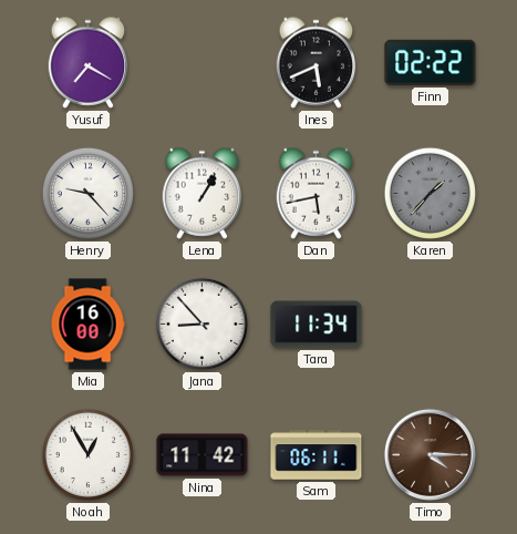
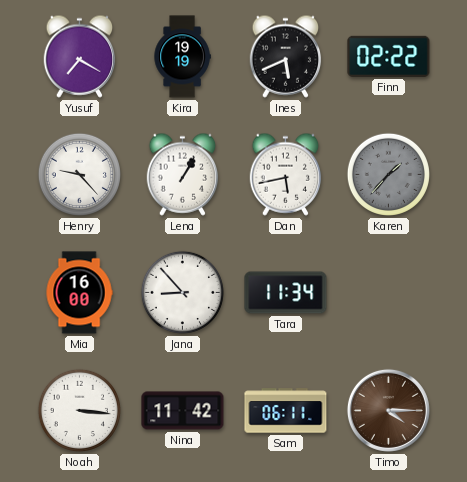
Kira: none -> 19:19 (182, 57)
Noah: 12:55 -> 3:16 (79, 410)
